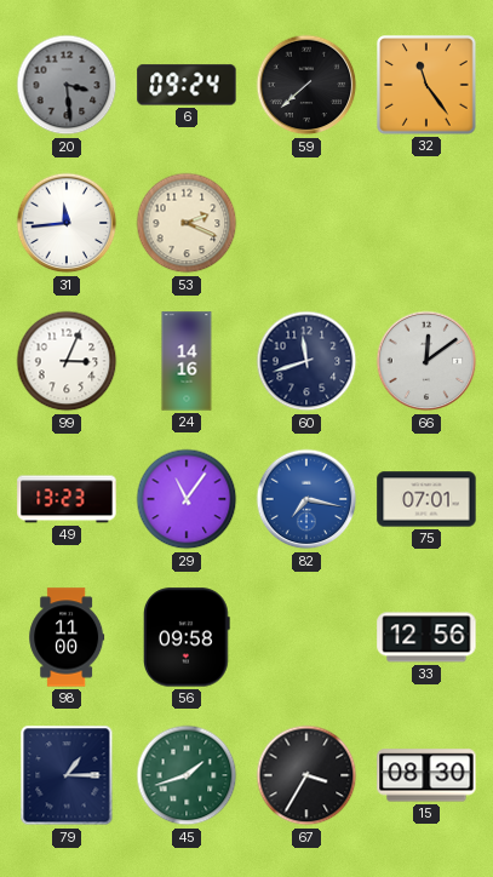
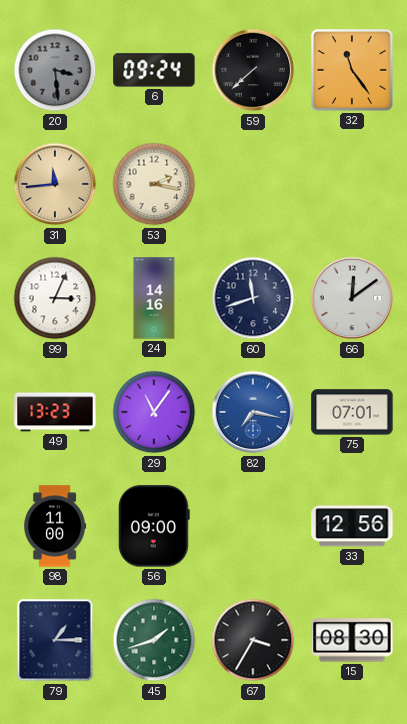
31 dial: white -> champagne (55, 184)
53: 2:19 -> 2:17 (154, 184)
56: 09:58 -> 09:00 (155, 526)
